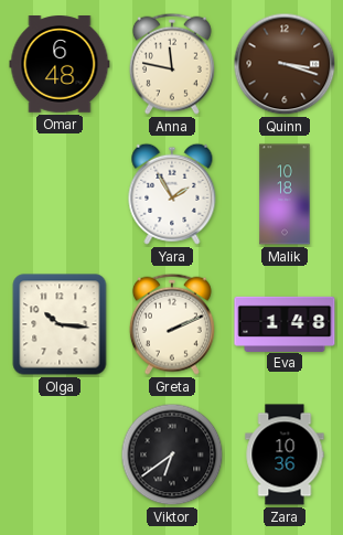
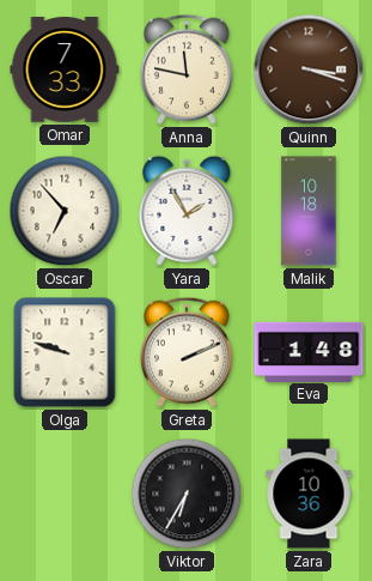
Omar: 6:48 -> 7:33 (65, 71)
Oscar: none -> 6:53 (65, 211)
Olga: 10:16 -> 9:48 (65, 352)
Viktor: 6:39 -> 6:35 (187, 494)
